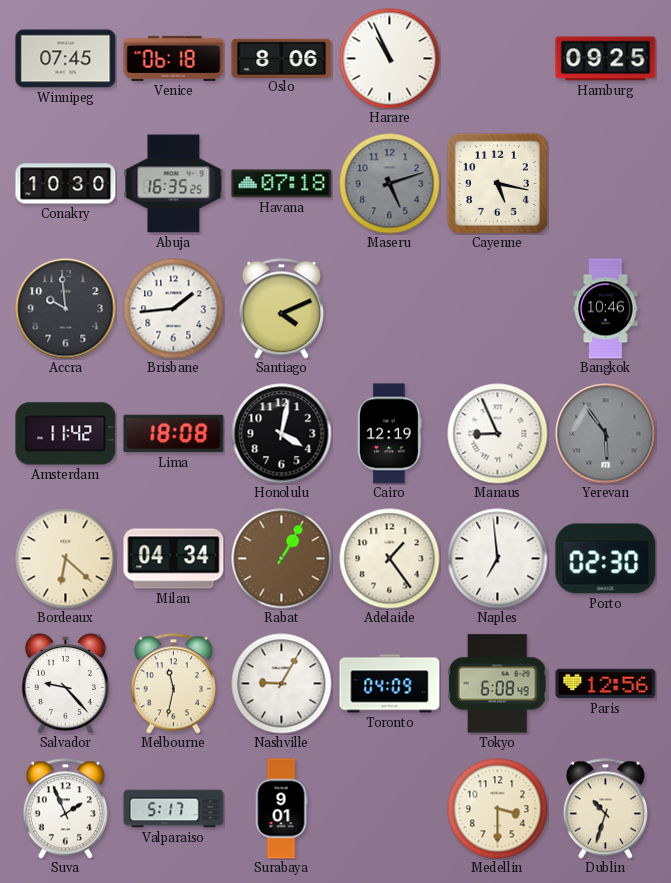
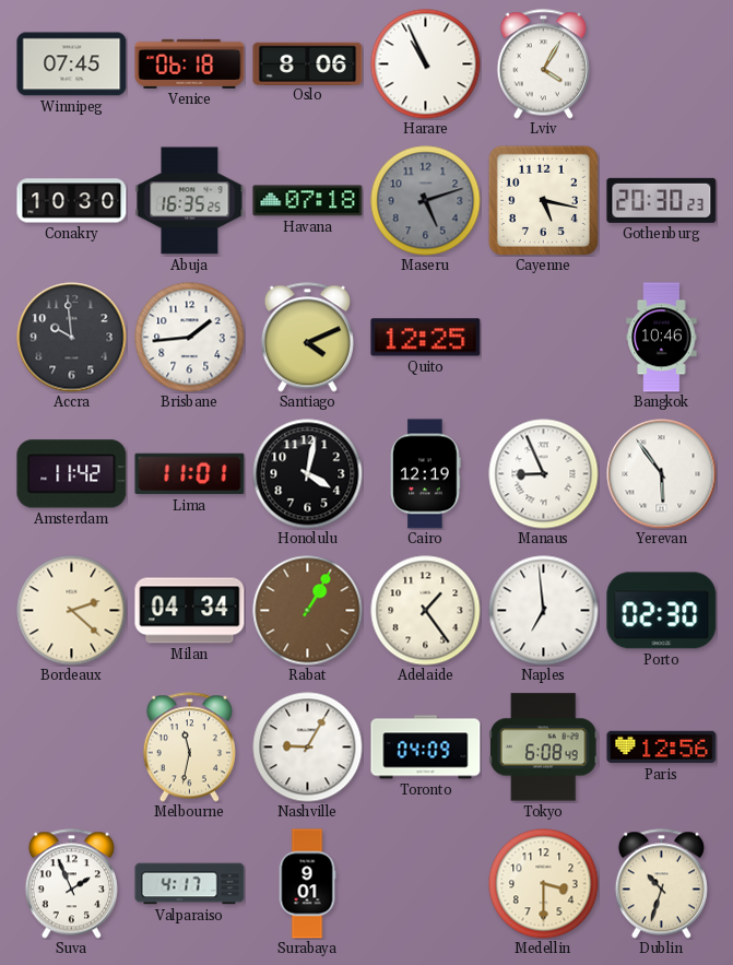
Lviv: none -> 4:05 (543, 64)
Hamburg: 09:25 -> none (606, 59)
Gothenburg: none -> 20:30 (662, 200)
Quito: none -> 12:25 (426, 338)
Lima: 18:08 -> 11:01 (190, 474)
Yerevan dial: grey -> white (662, 474)
Bordeaux: 6:22 -> 2:22 (72, 611)
Salvador: 9:23 -> none (65, 683)
Valparaiso: 5:17 -> 4:17 (190, 884)
